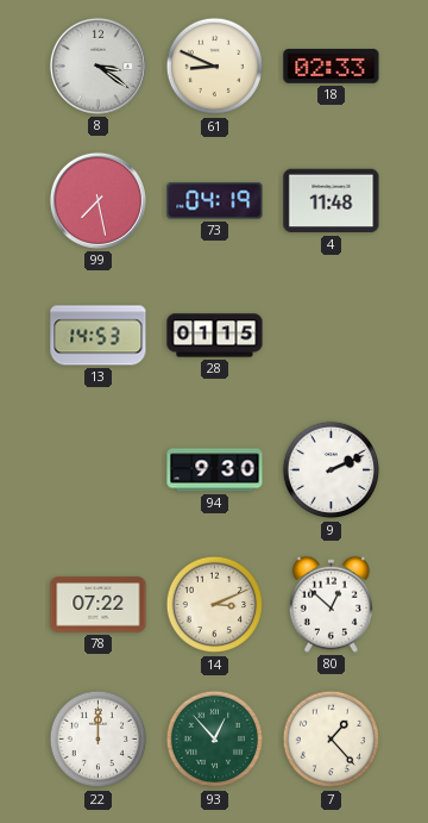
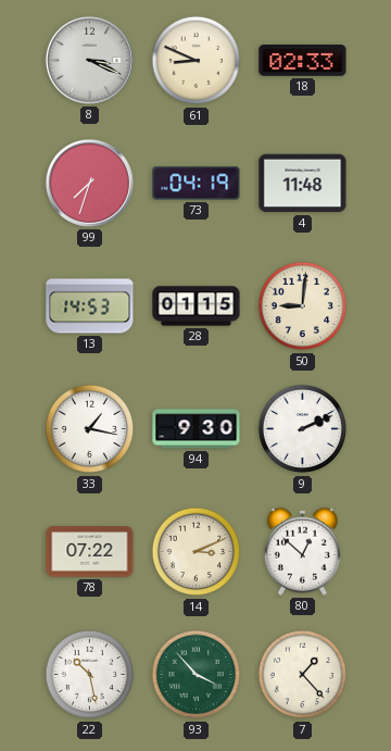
8: 3:21 -> 3:19 (89, 60)
99: 7:28 -> 7:33 (89, 183)
50: none -> 9:01 (303, 306)
33: none -> 1:17 (90, 429)
22: 12:00 -> 10:28 (90, 675)
93: 12:53 -> 3:53 (197, 675)
